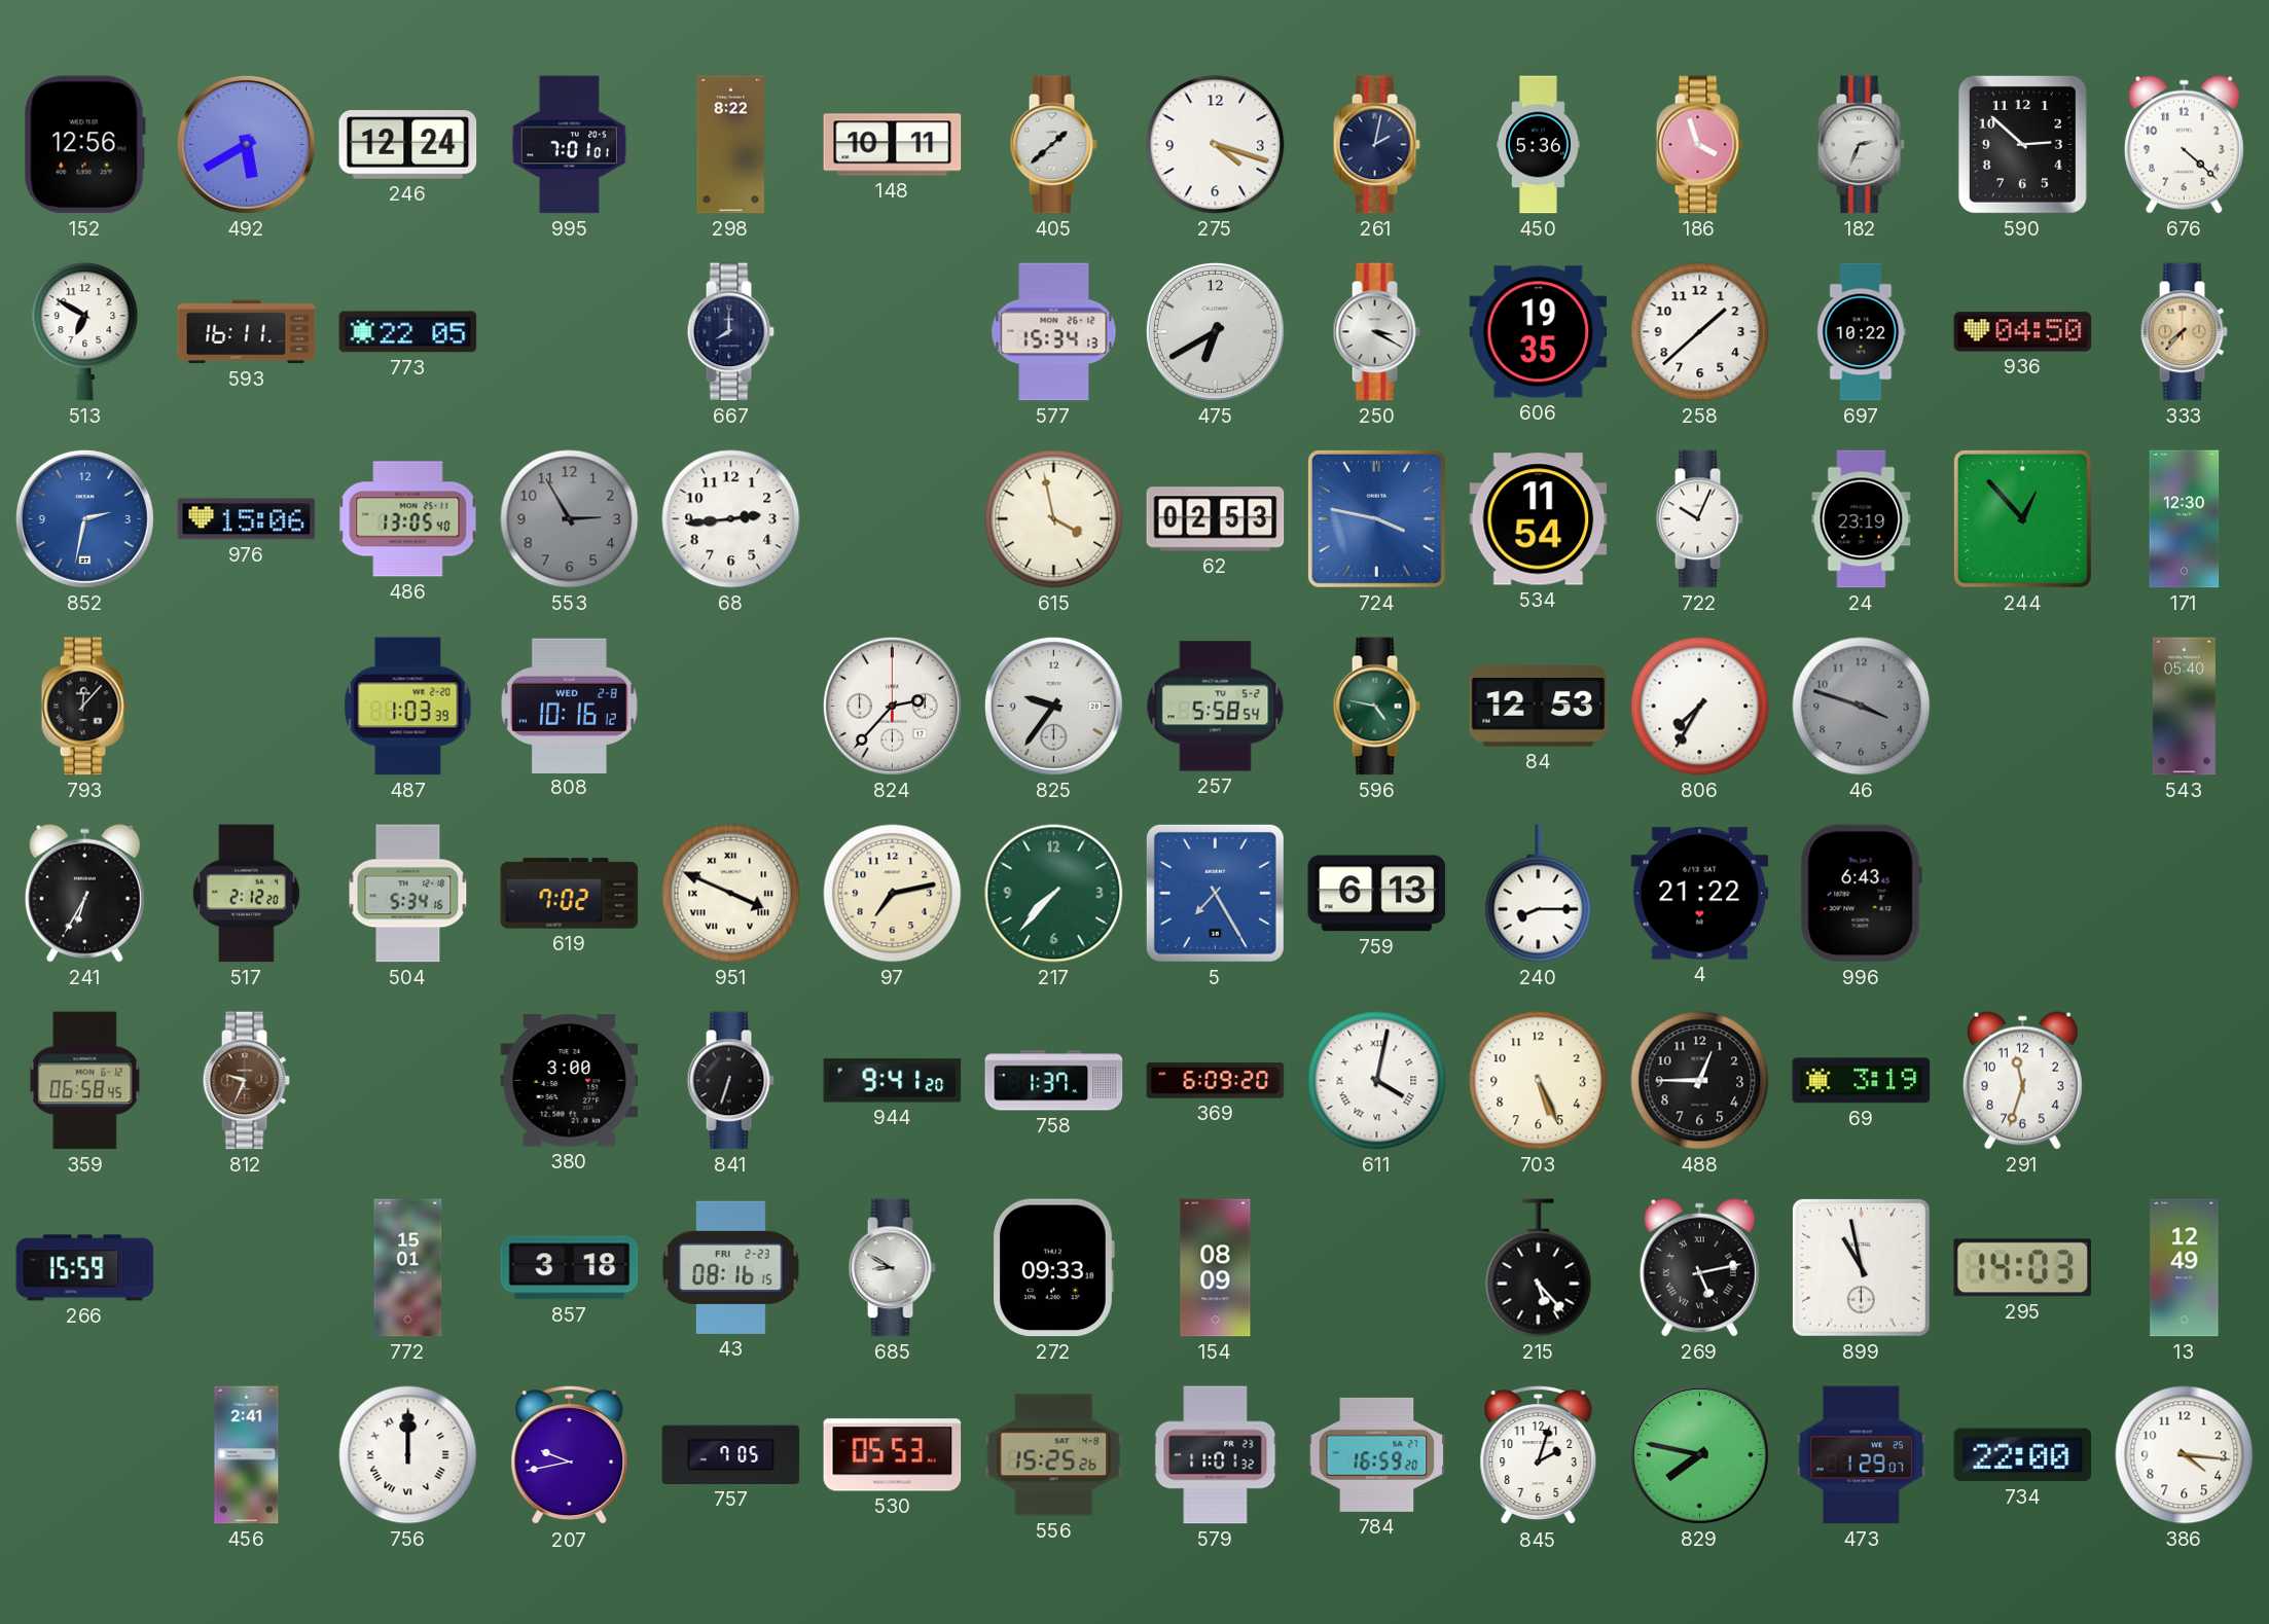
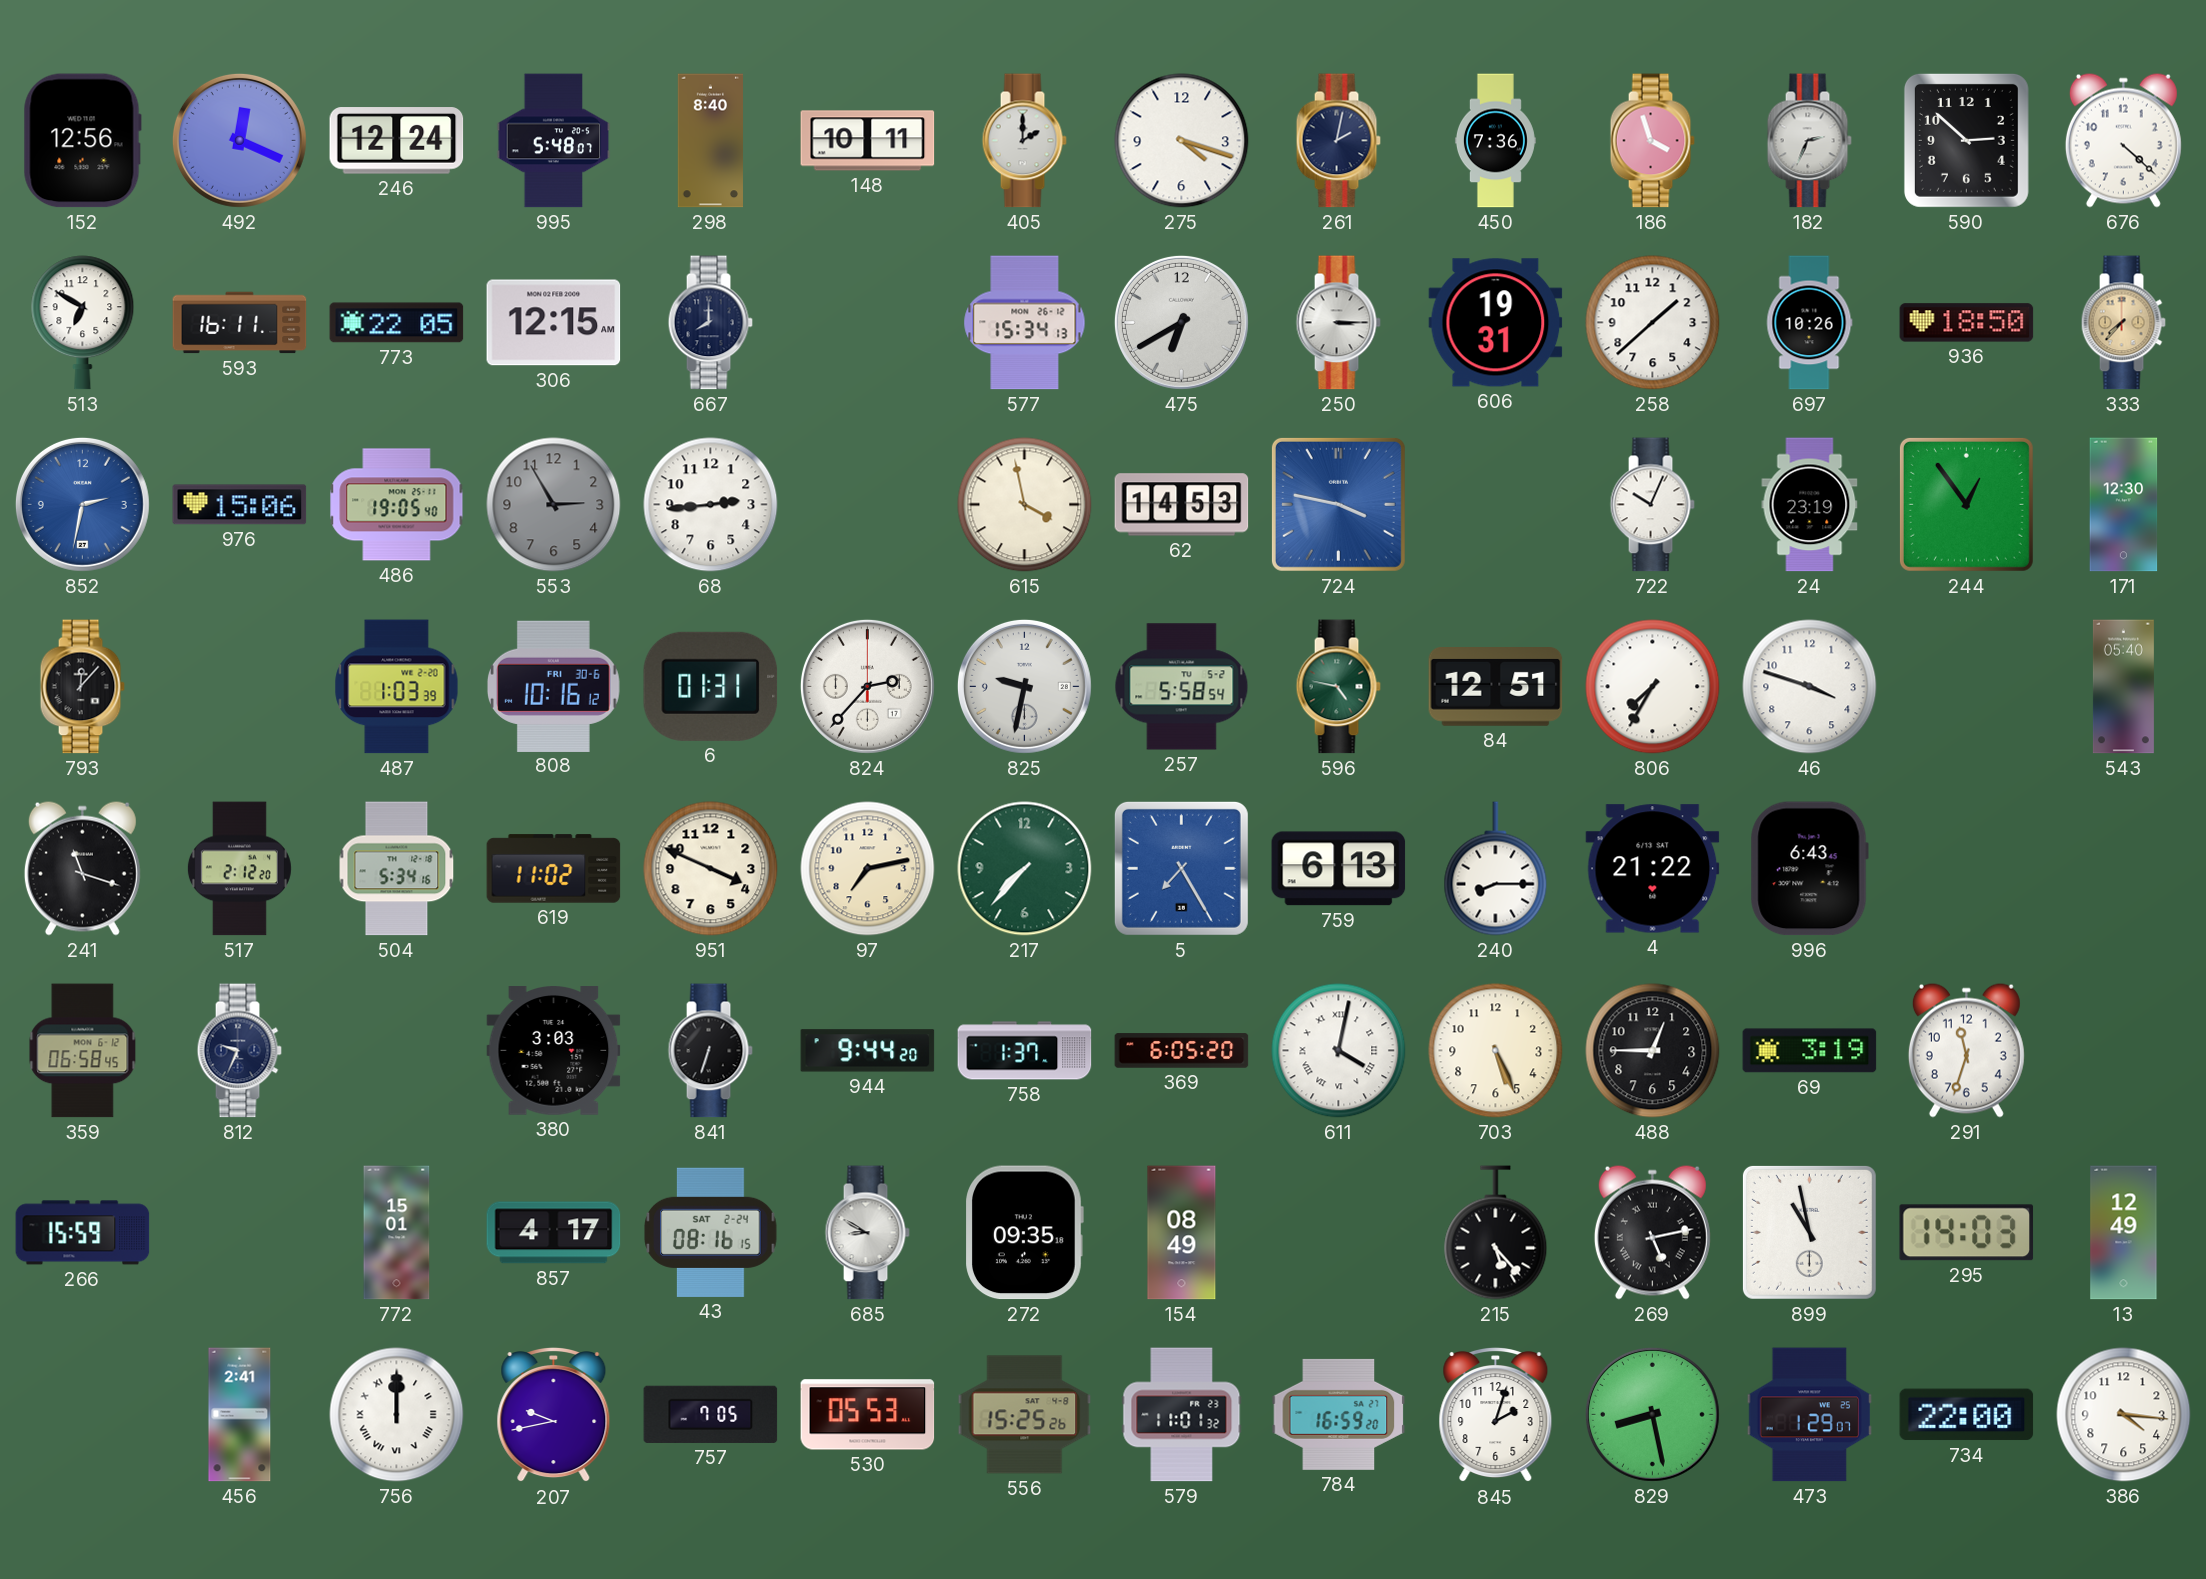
492: 5:40 -> 12:19 (239, 140)
995: 7:01 -> 5:48 (554, 141)
298: 8:22 -> 8:40 (711, 141)
405: 1:38 -> 2:00 (1024, 141)
450: 5:36 -> 7:36 (1495, 141)
306: none -> 12:15 (554, 323)
250: 3:20 -> 3:15 (1338, 323)
606: 19:35 -> 19:31 (1496, 323)
697: 10:22 -> 10:26 (1809, 323)
936: 04:50 -> 18:50 (1967, 323)
486: 13:05 -> 19:05 (397, 505)
62: 02:53 -> 14:53 (1182, 505)
534: 11:54 -> none (1539, 519)
244: 12:53 -> 12:54 (1966, 504)
808 date: WED 2-8 -> FRI 30-6 (554, 686)
6: none -> 01:31 (711, 686)
825: 9:36 -> 9:32 (1024, 686)
84: 12:53 -> 12:51 (1496, 687)
46 dial: grey -> white (1810, 687)
241: 6:35 -> 11:18 (82, 868)
619: 7:02 -> 11:02 (554, 869)
951 numerals: Roman -> Arabic (711, 869)
812 dial: brown -> navy (239, 1051)
380: 3:00 -> 3:03 (554, 1051)
944: 9:41 -> 9:44 (868, 1051)
369: 6:09 -> 6:05 (1182, 1051)
857: 3:18 -> 4:17 (554, 1233)
43 date: FRI 2-23 -> SAT 2-24 (711, 1232)
272: 09:33 -> 09:35 (1024, 1233)
154: 08:09 -> 08:49 (1182, 1233)
829: 7:47 -> 8:28 (1652, 1414)
